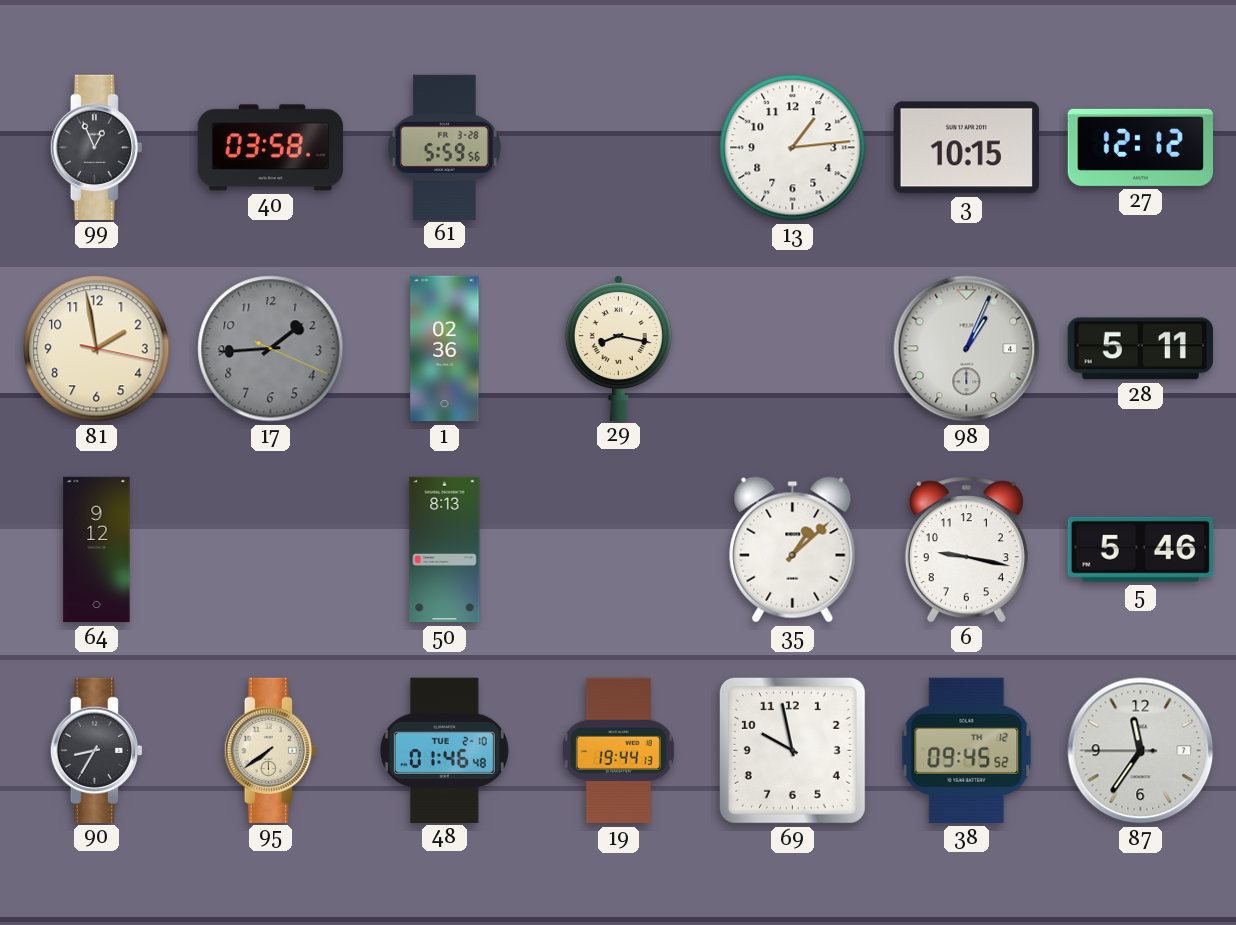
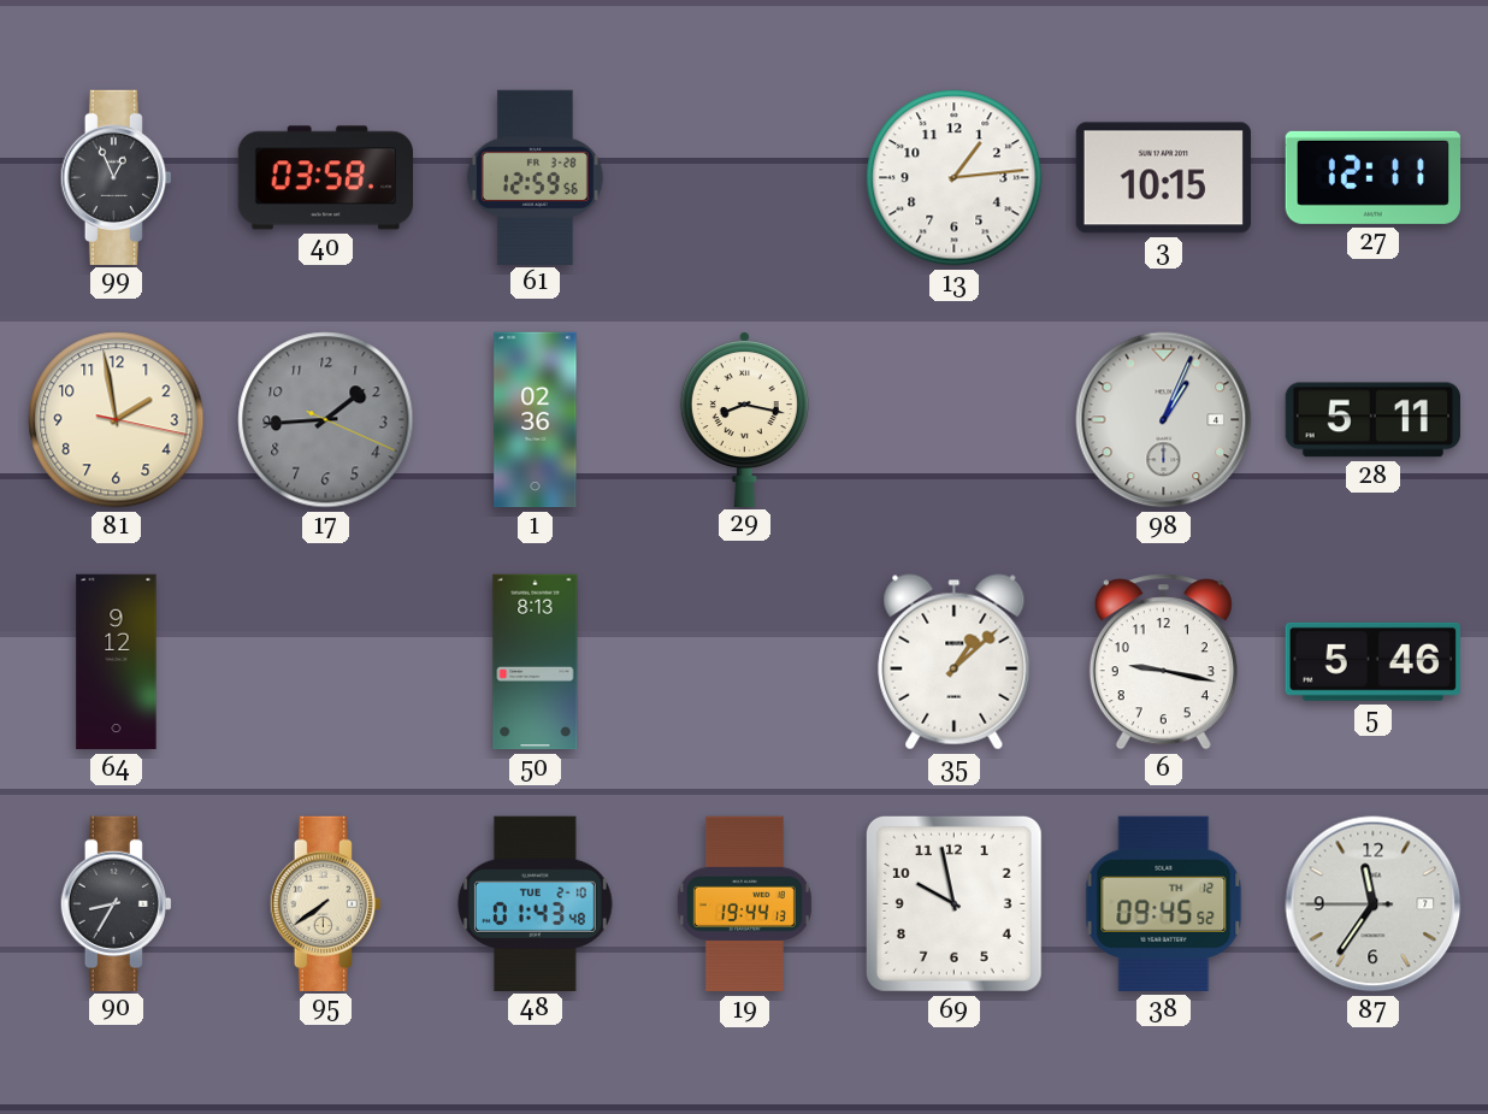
61: 5:59 -> 12:59 (535, 177)
27: 12:12 -> 12:11 (1372, 177)
48: 01:46 -> 01:43 (535, 903)
